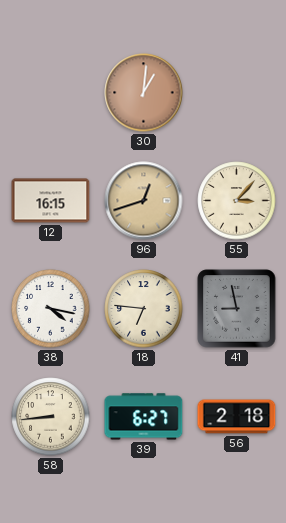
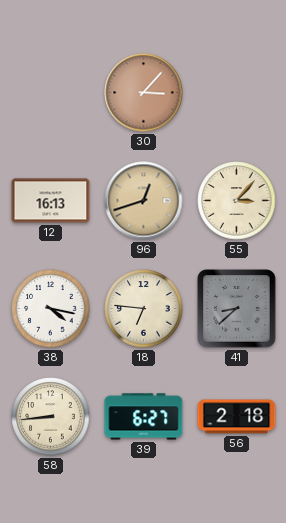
30: 1:01 -> 3:07 (144, 93)
12: 16:15 -> 16:13 (51, 201)
41: 8:58 -> 8:38 (237, 309)
